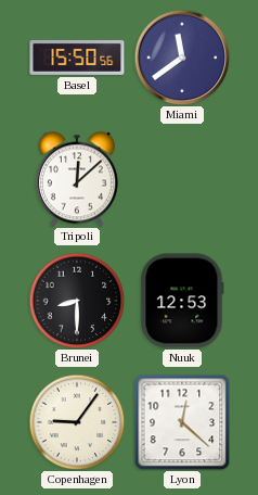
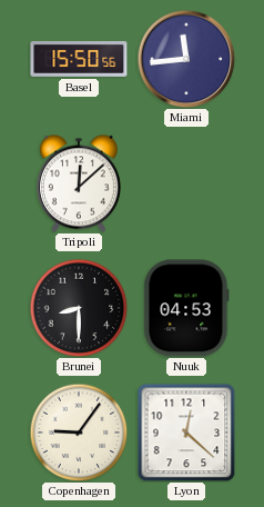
Miami: 11:39 -> 11:44 (186, 59)
Nuuk: 12:53 -> 04:53 (186, 308)
